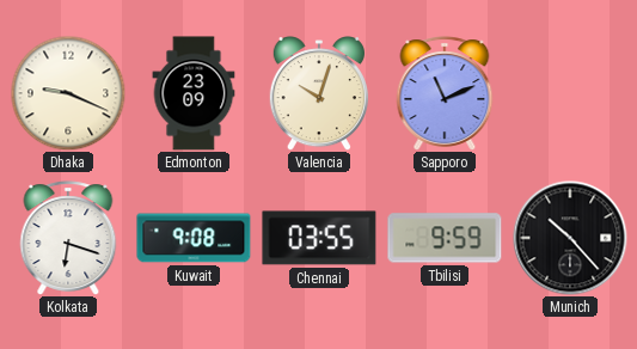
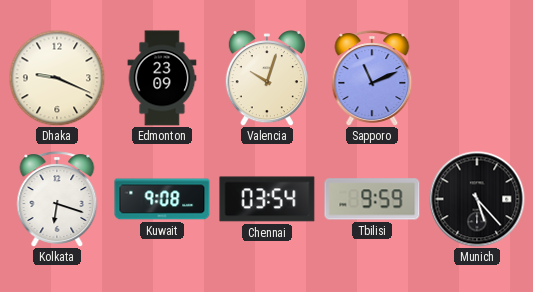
Chennai: 03:55 -> 03:54 (267, 199)
Munich: 10:23 -> 5:23 (477, 199)
